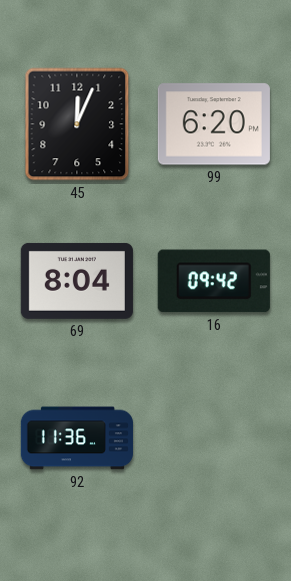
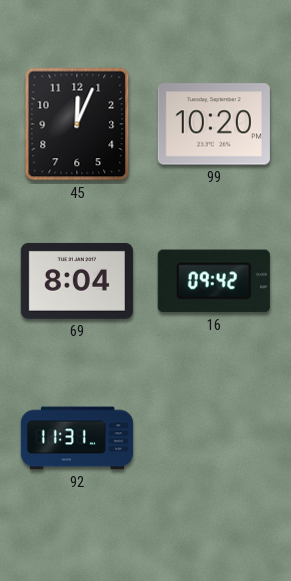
99: 6:20 -> 10:20 (214, 124)
92: 11:36 -> 11:31 (77, 438)
